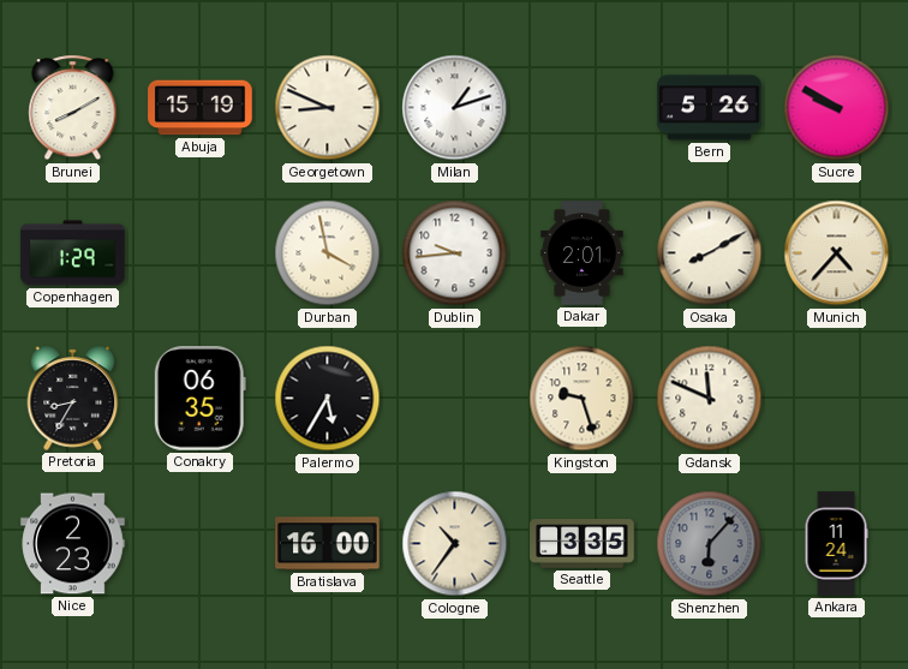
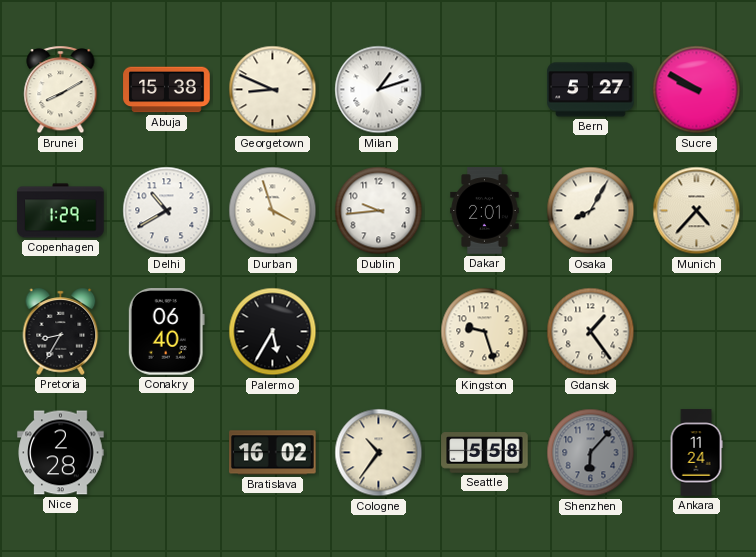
Abuja: 15:19 -> 15:38 (167, 90)
Bern: 5:26 -> 5:27 (591, 90)
Delhi: none -> 10:40 (167, 211)
Durban: 3:58 -> 3:57 (273, 211)
Osaka: 8:10 -> 8:05 (591, 211)
Conakry: 06:35 -> 06:40 (166, 332)
Gdansk: 11:49 -> 1:24 (591, 332)
Nice: 2:23 -> 2:28 (61, 453)
Bratislava: 16:00 -> 16:02 (273, 453)
Seattle: 3:35 -> 5:58 (485, 453)
